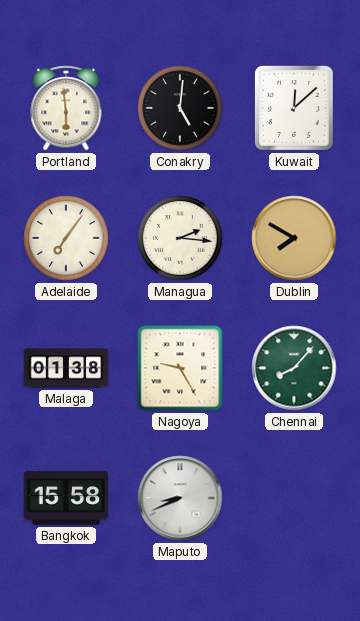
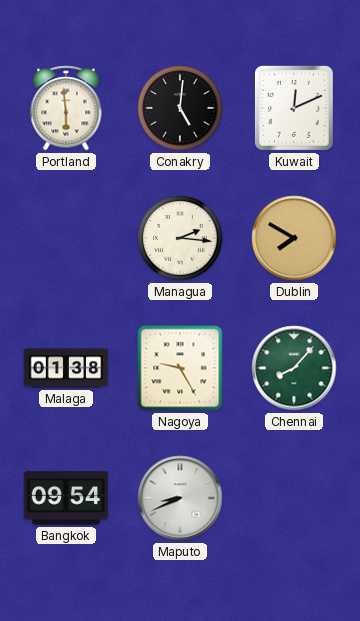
Kuwait: 12:08 -> 12:11 (294, 109)
Adelaide: 7:06 -> none (66, 238)
Bangkok: 15:58 -> 09:54 (66, 498)
